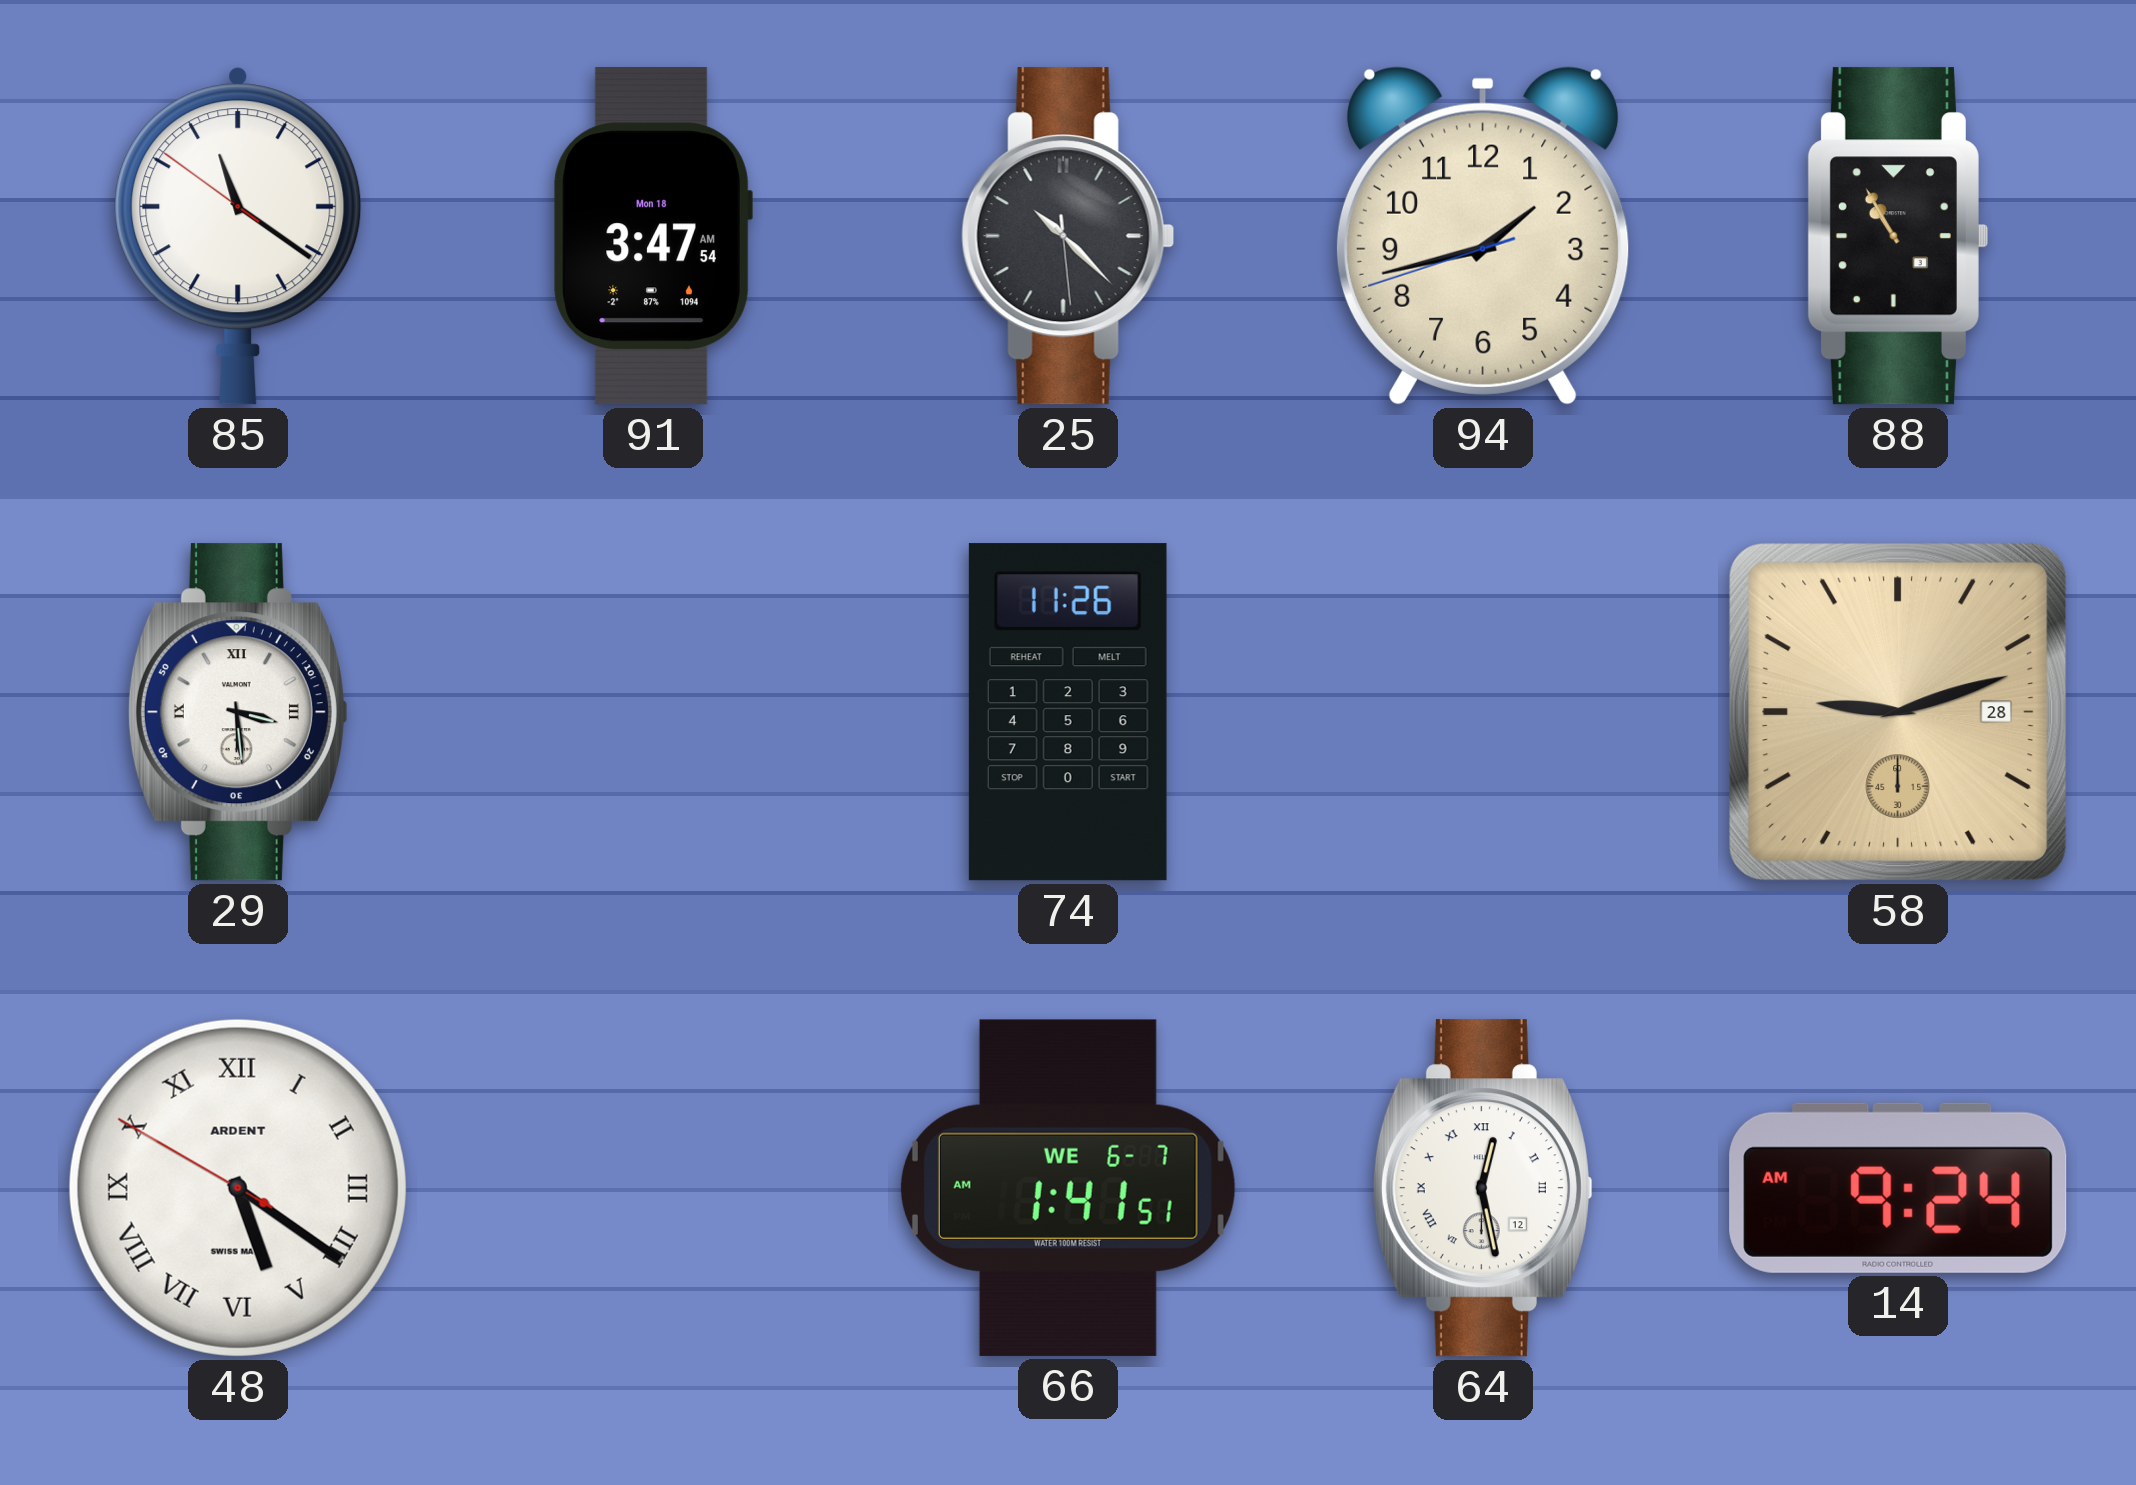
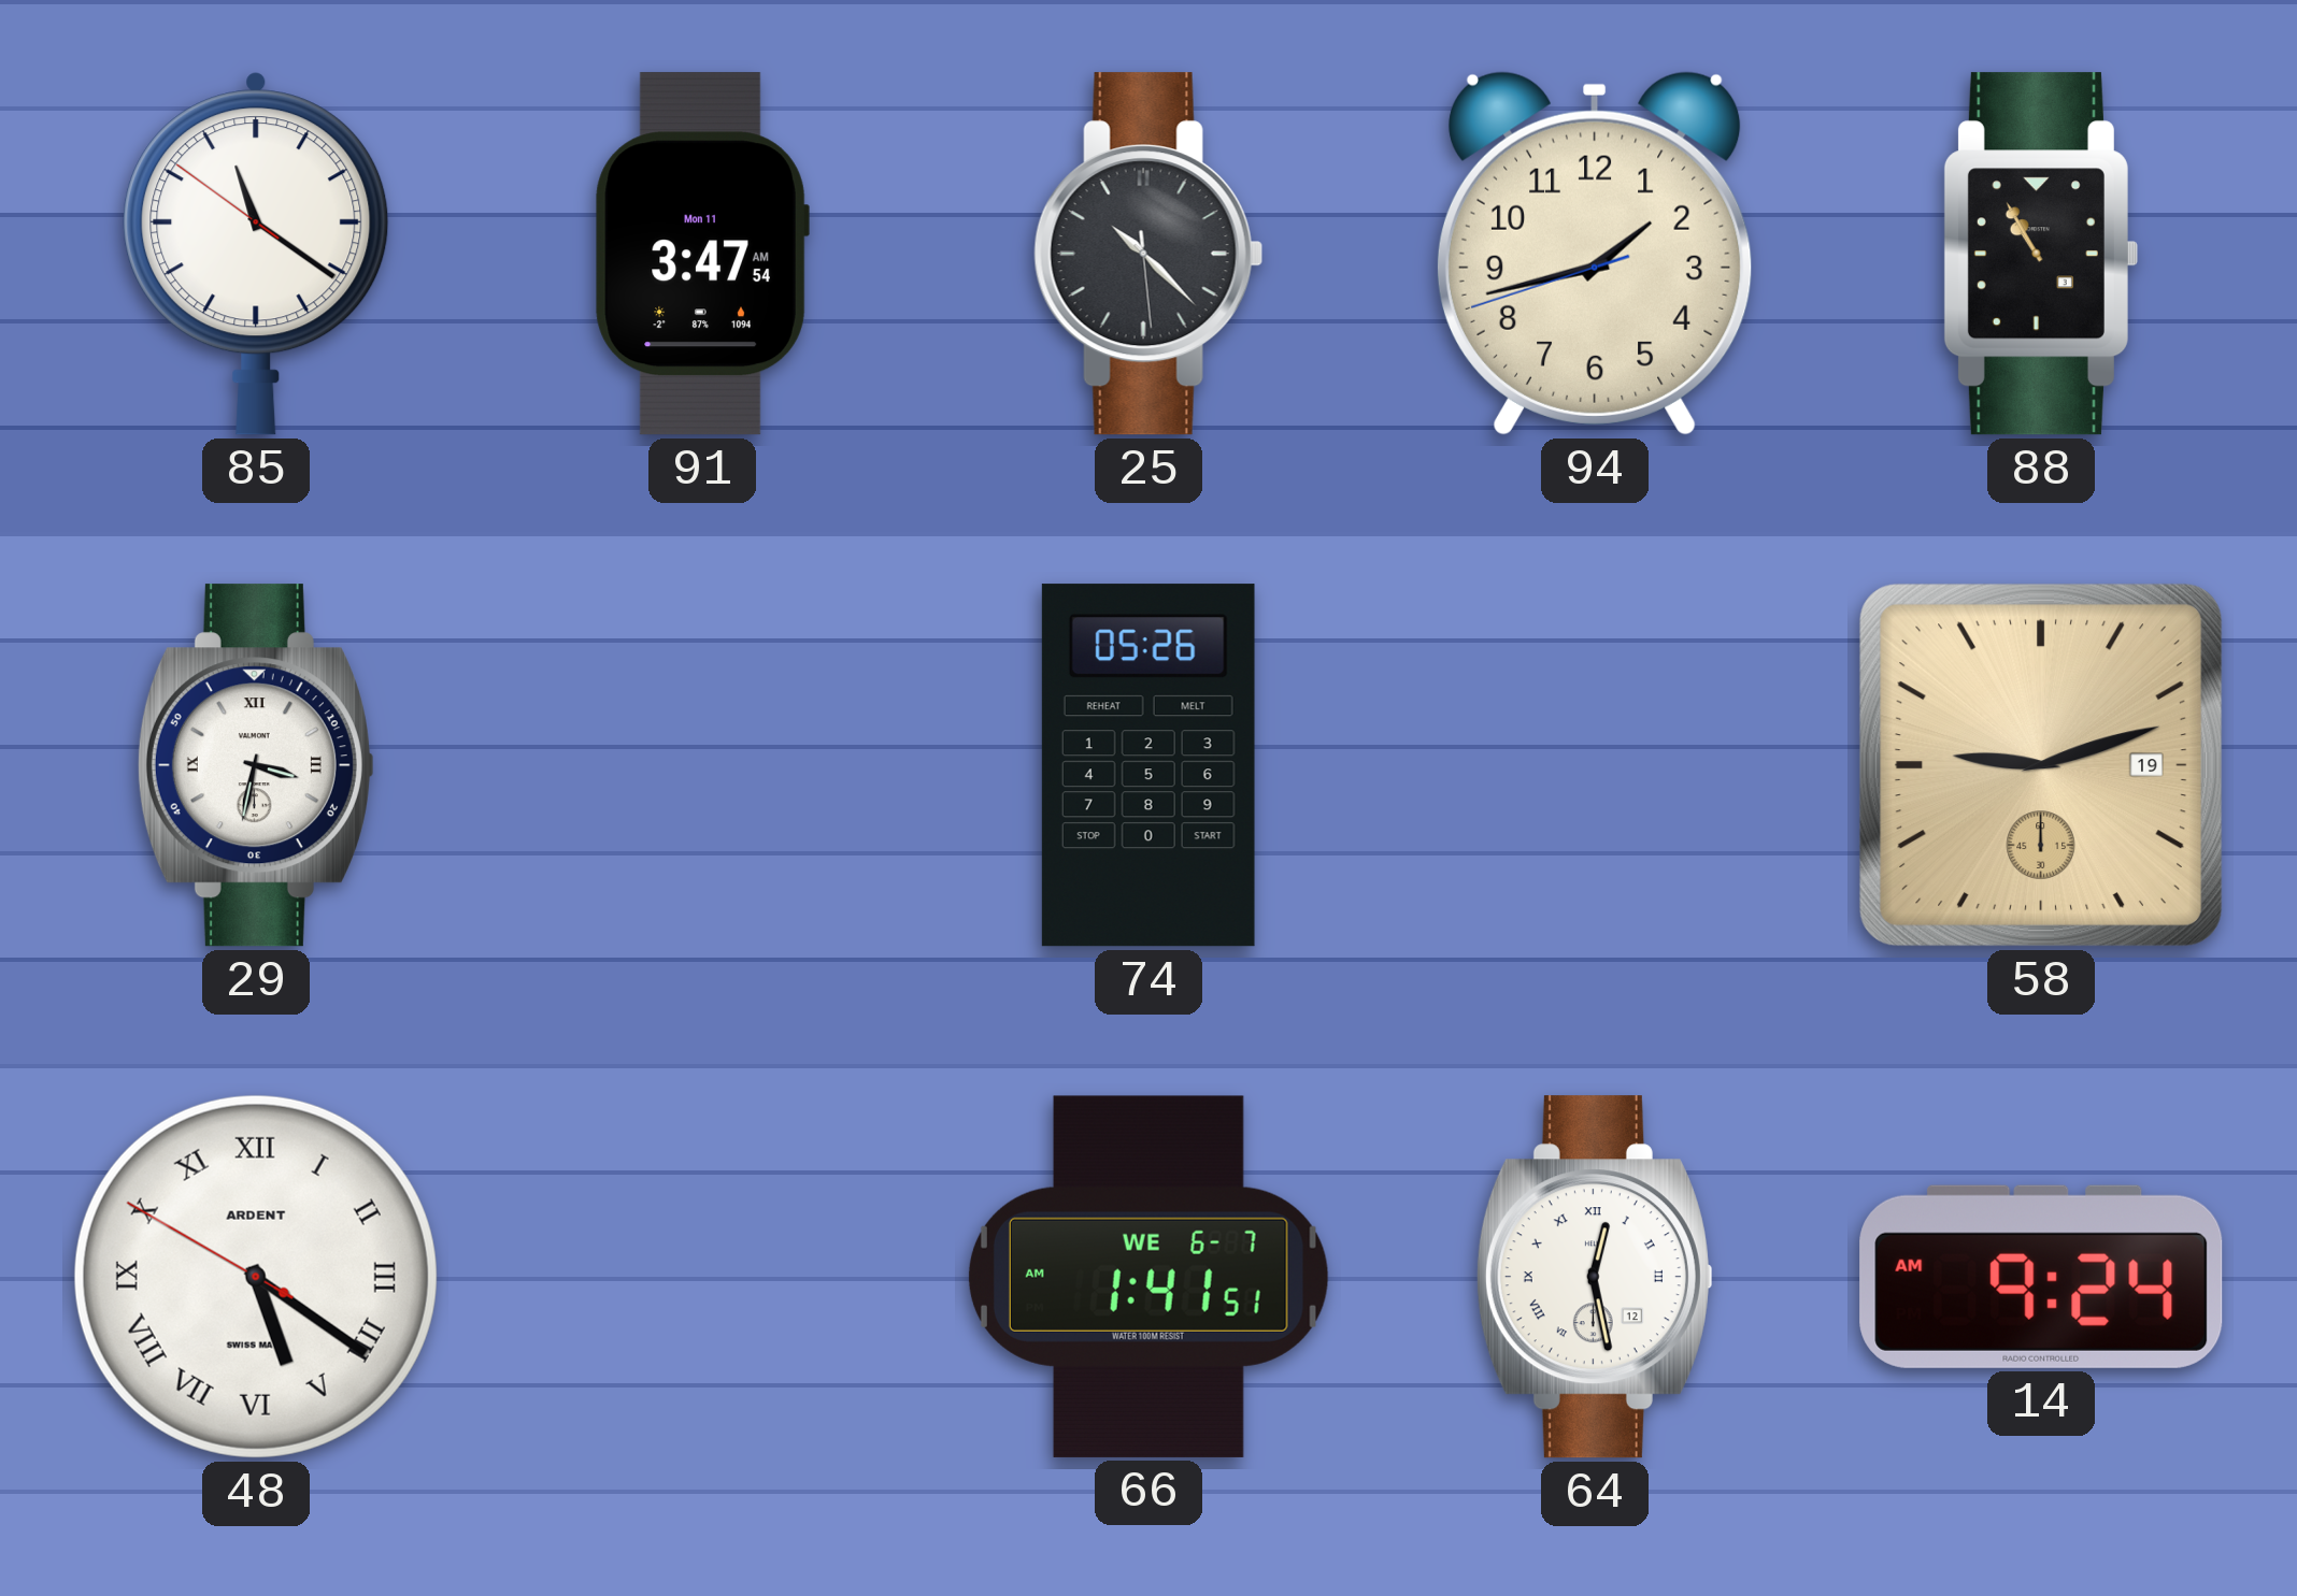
91 date: Mon 18 -> Mon 11 (702, 254)
29: 3:29 -> 3:32 (256, 765)
74: 11:26 -> 05:26 (1148, 765)
58 date: 28 -> 19 (2041, 765)
